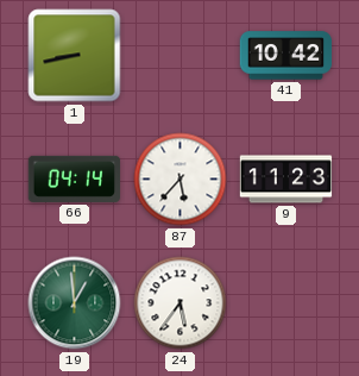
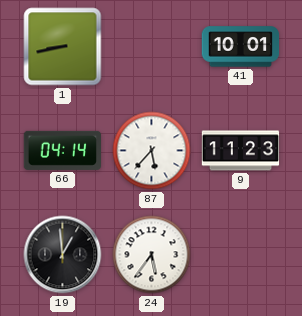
41: 10:42 -> 10:01 (241, 47)
19 dial: green -> black (63, 255)
